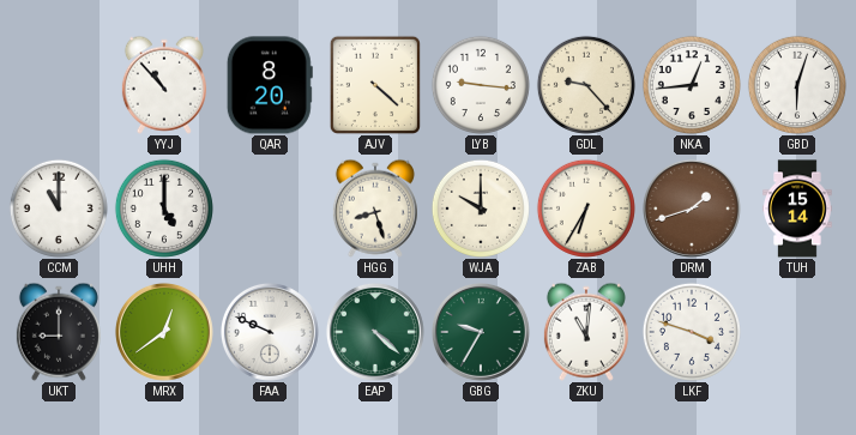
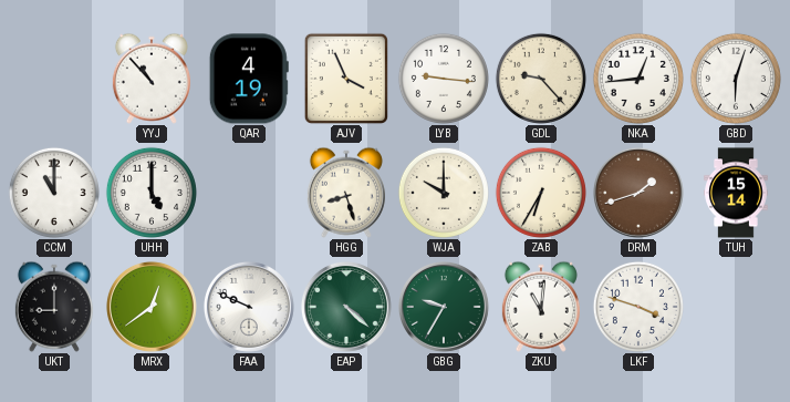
QAR: 8:20 -> 4:19 (249, 79)
AJV: 4:22 -> 3:56 (346, 79)
